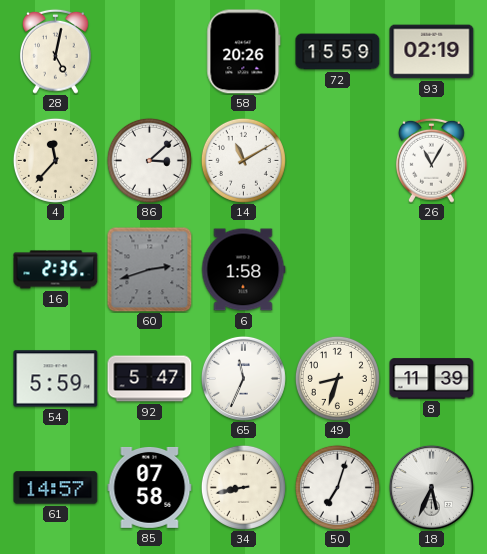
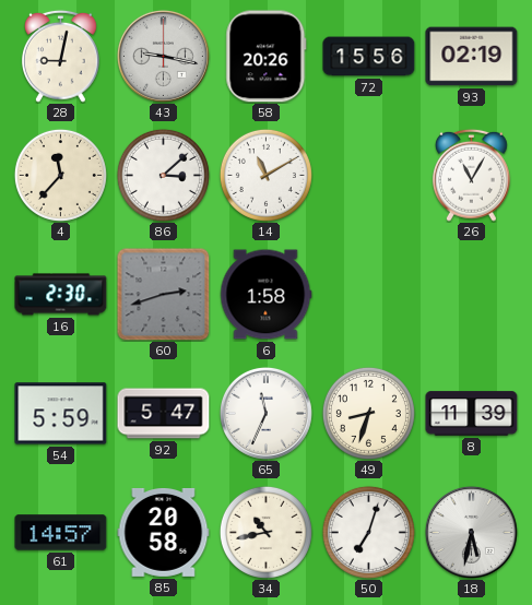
28: 5:02 -> 9:02 (61, 56)
43: none -> 9:17 (163, 56)
72: 15:59 -> 15:56 (369, 57)
16: 2:35 -> 2:30 (61, 295)
85: 07:58 -> 20:58 (164, 532)
34: 8:43 -> 10:43 (265, 532)
18: 5:34 -> 5:32 (471, 532)
